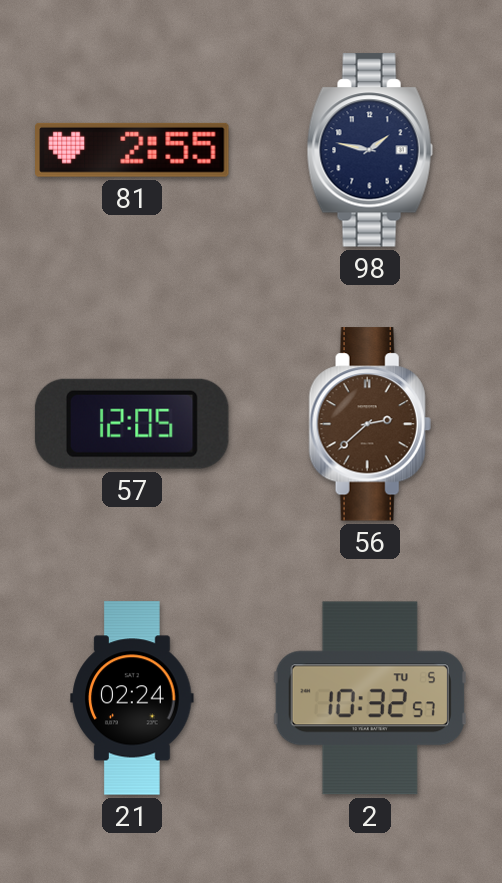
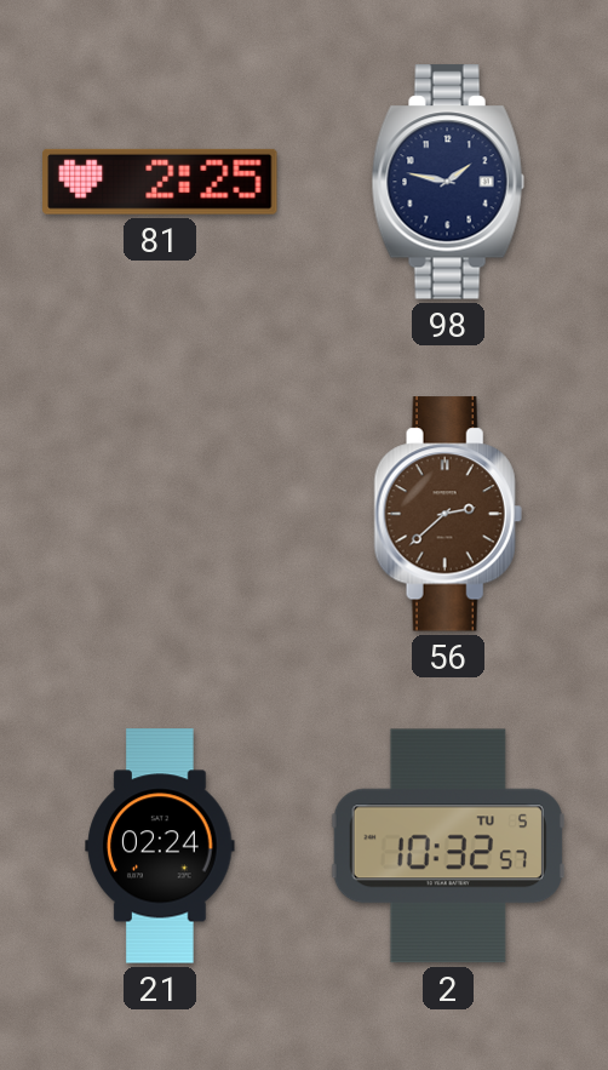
81: 2:55 -> 2:25 (160, 182)
57: 12:05 -> none (132, 424)
